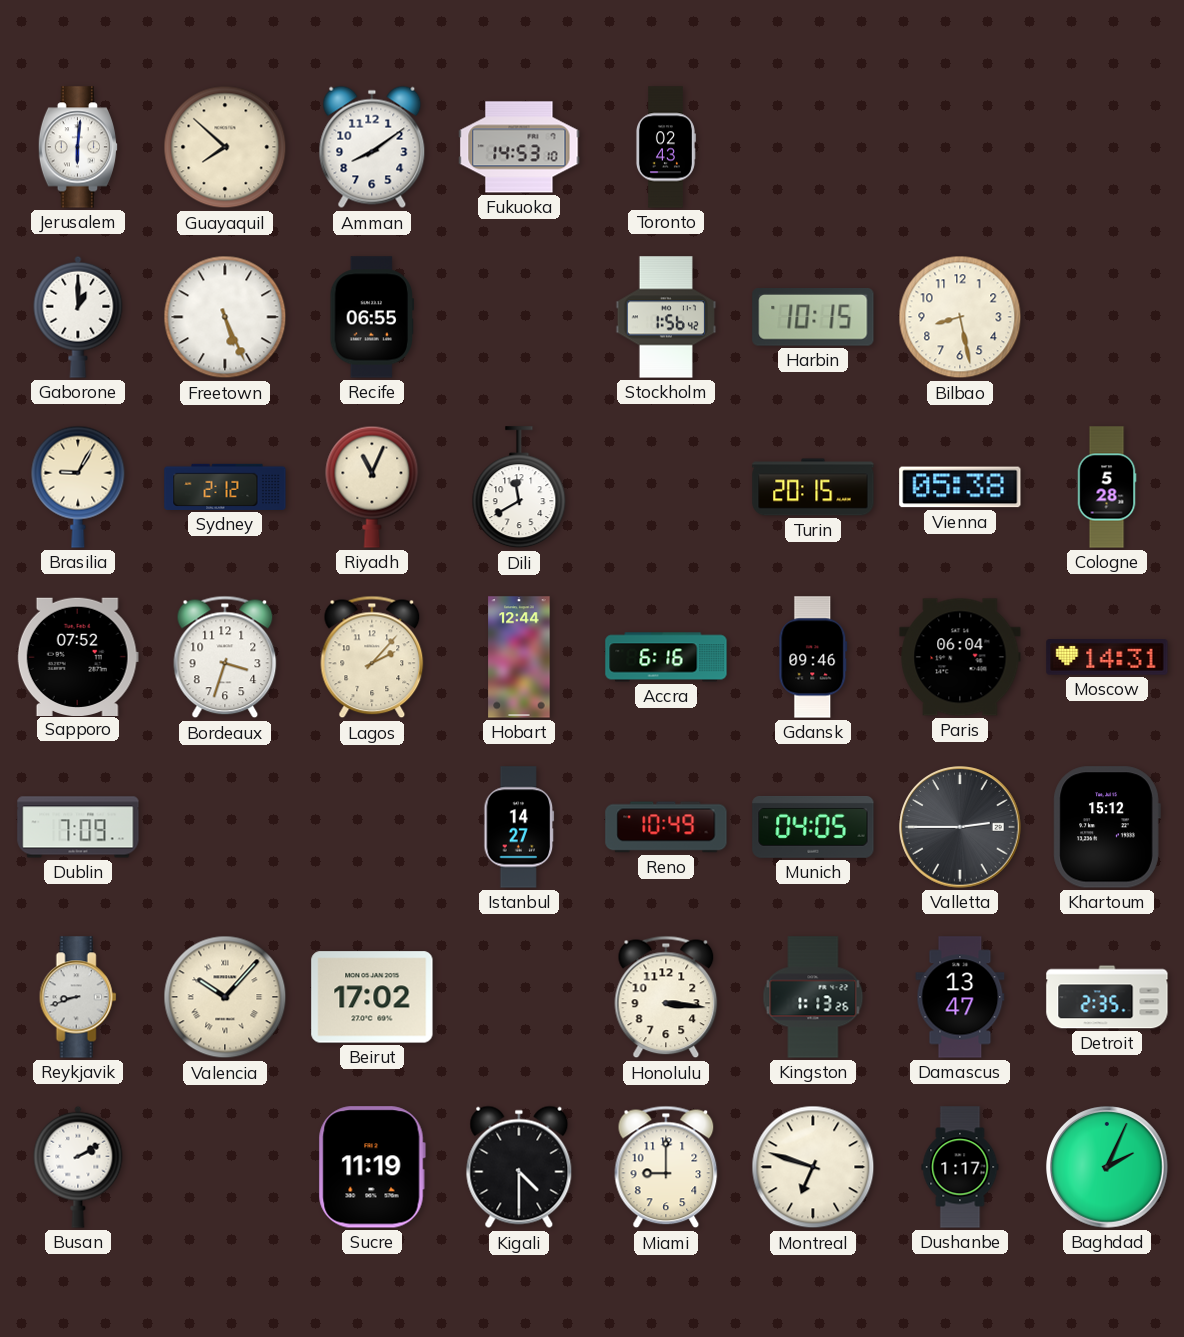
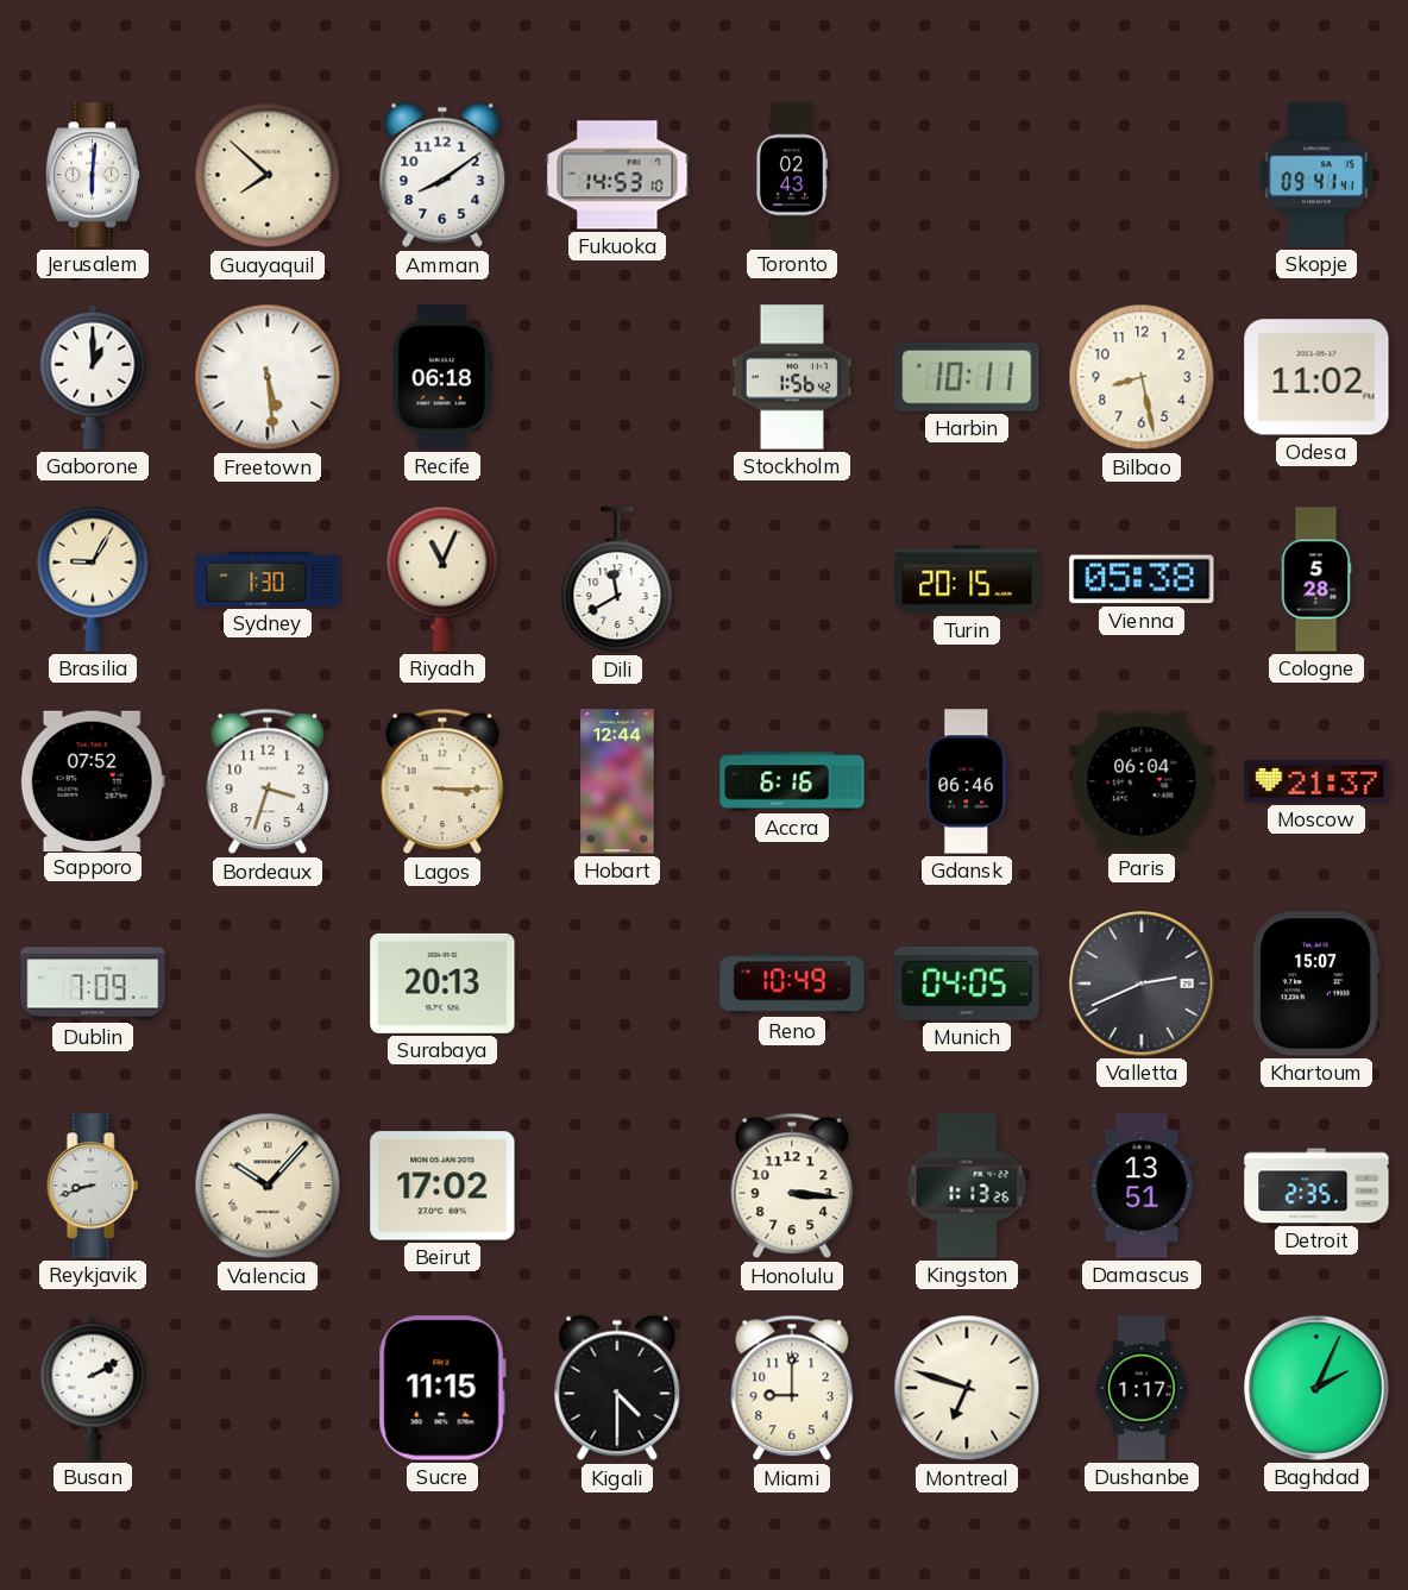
Skopje: none -> 09:41 (1316, 175)
Freetown: 5:26 -> 5:29 (268, 377)
Recife: 06:55 -> 06:18 (441, 377)
Harbin: 10:15 -> 10:11 (967, 378)
Odesa: none -> 11:02 (1316, 377)
Sydney: 2:12 -> 1:30 (268, 579)
Lagos: 2:07 -> 3:15 (442, 781)
Gdansk: 09:46 -> 06:46 (967, 781)
Moscow: 14:31 -> 21:37 (1316, 781)
Surabaya: none -> 20:13 (442, 983)
Istanbul: 14:27 -> none (519, 827)
Valletta: 2:45 -> 2:41 (1142, 983)
Khartoum: 15:12 -> 15:07 (1316, 983)
Damascus: 13:47 -> 13:51 (1142, 1186)
Sucre: 11:19 -> 11:15 (442, 1388)
